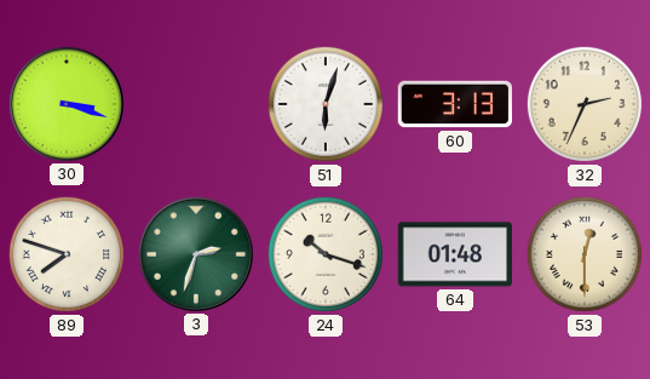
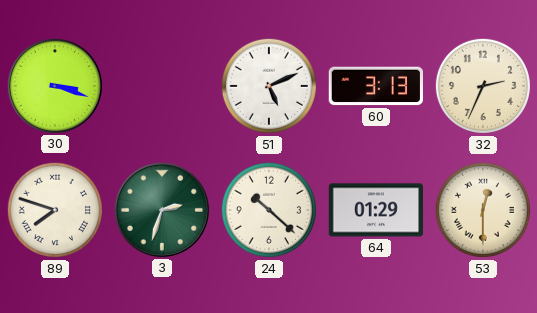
51: 6:03 -> 5:11 (269, 86)
24: 10:18 -> 10:22 (269, 210)
64: 01:48 -> 01:29 (375, 210)
